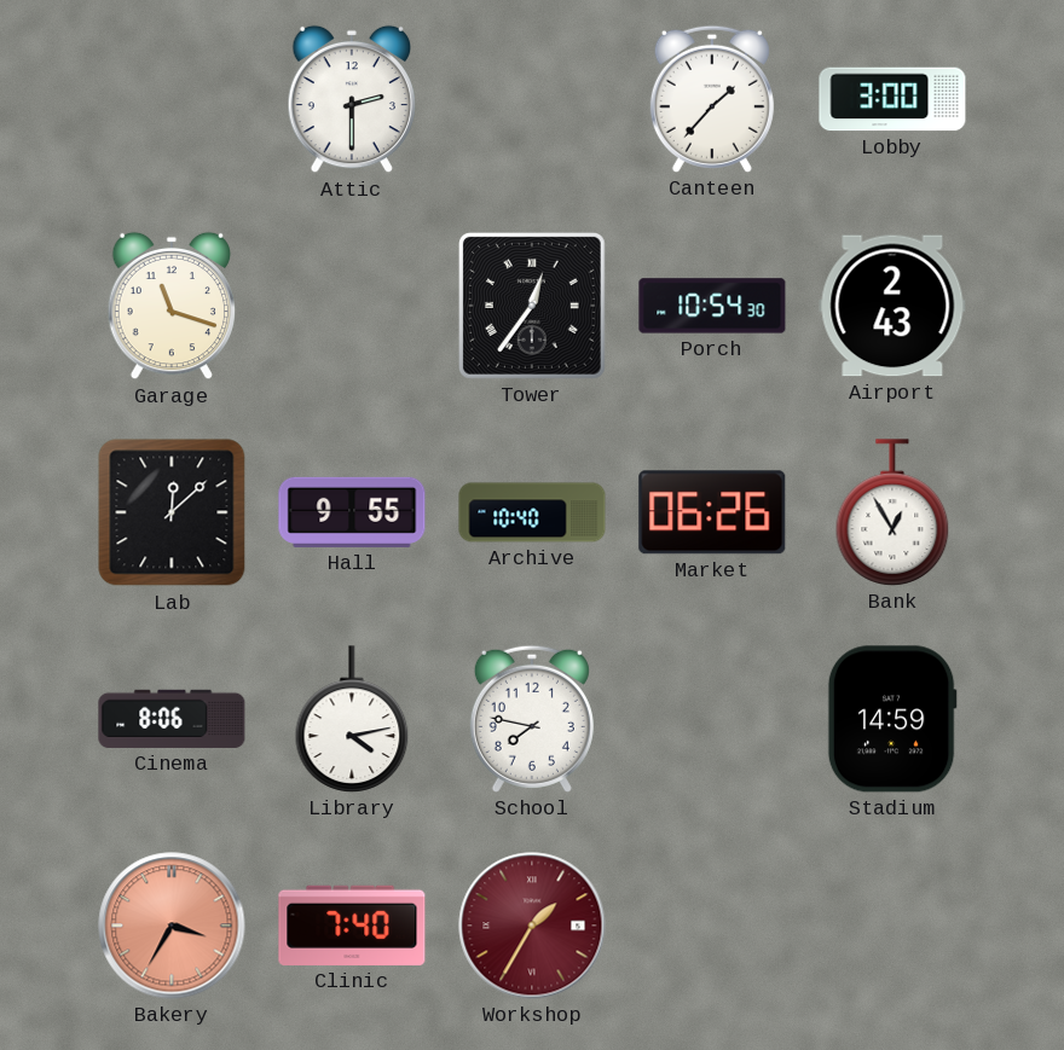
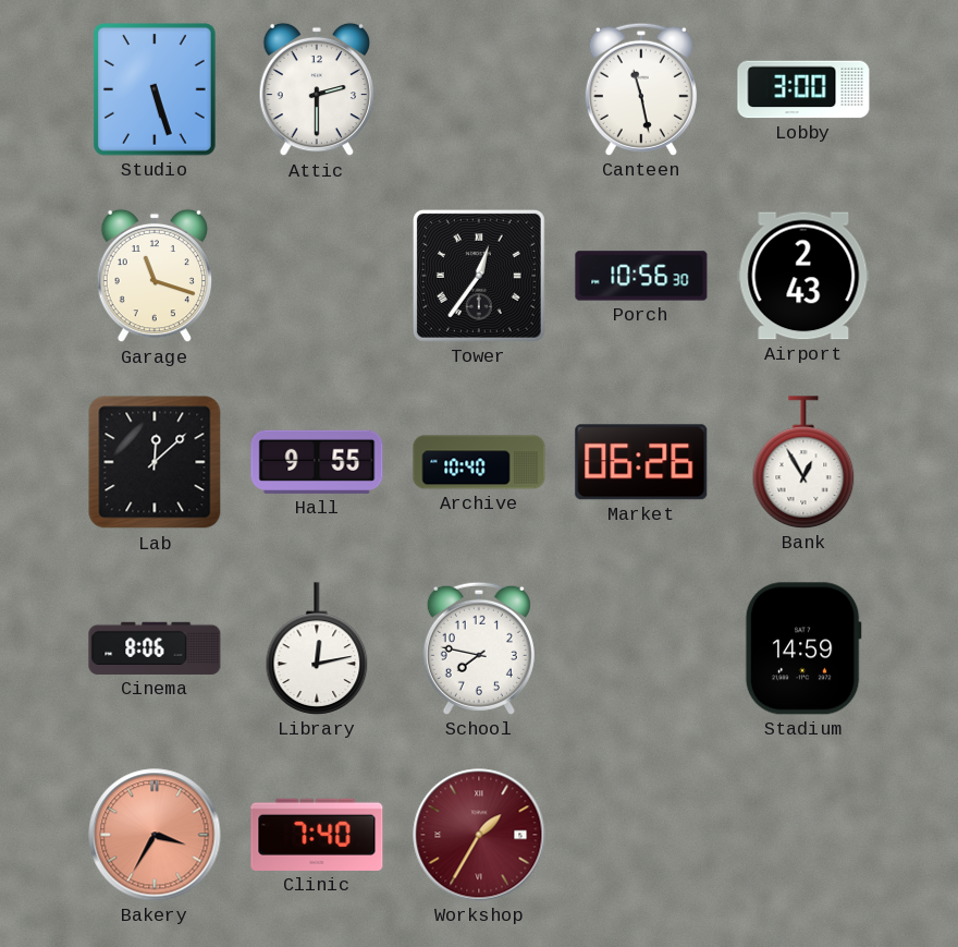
Studio: none -> 5:27 (155, 90)
Canteen: 1:37 -> 11:28 (641, 89)
Porch: 10:54 -> 10:56 (641, 276)
Library: 4:13 -> 12:13 (317, 648)
